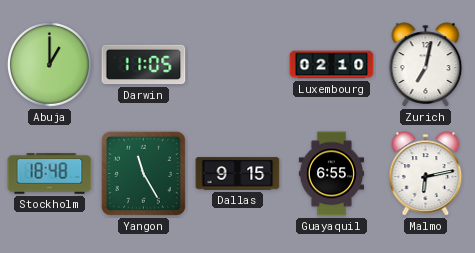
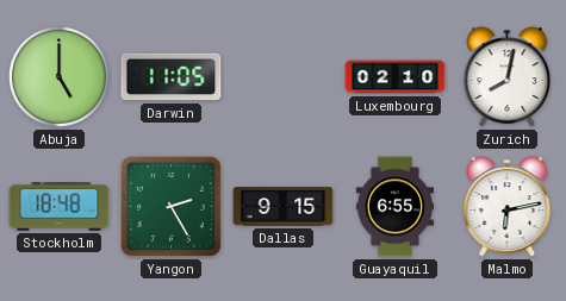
Abuja: 1:00 -> 5:00 (60, 77)
Zurich: 7:02 -> 8:02 (508, 77)
Yangon: 11:25 -> 2:25 (170, 206)
